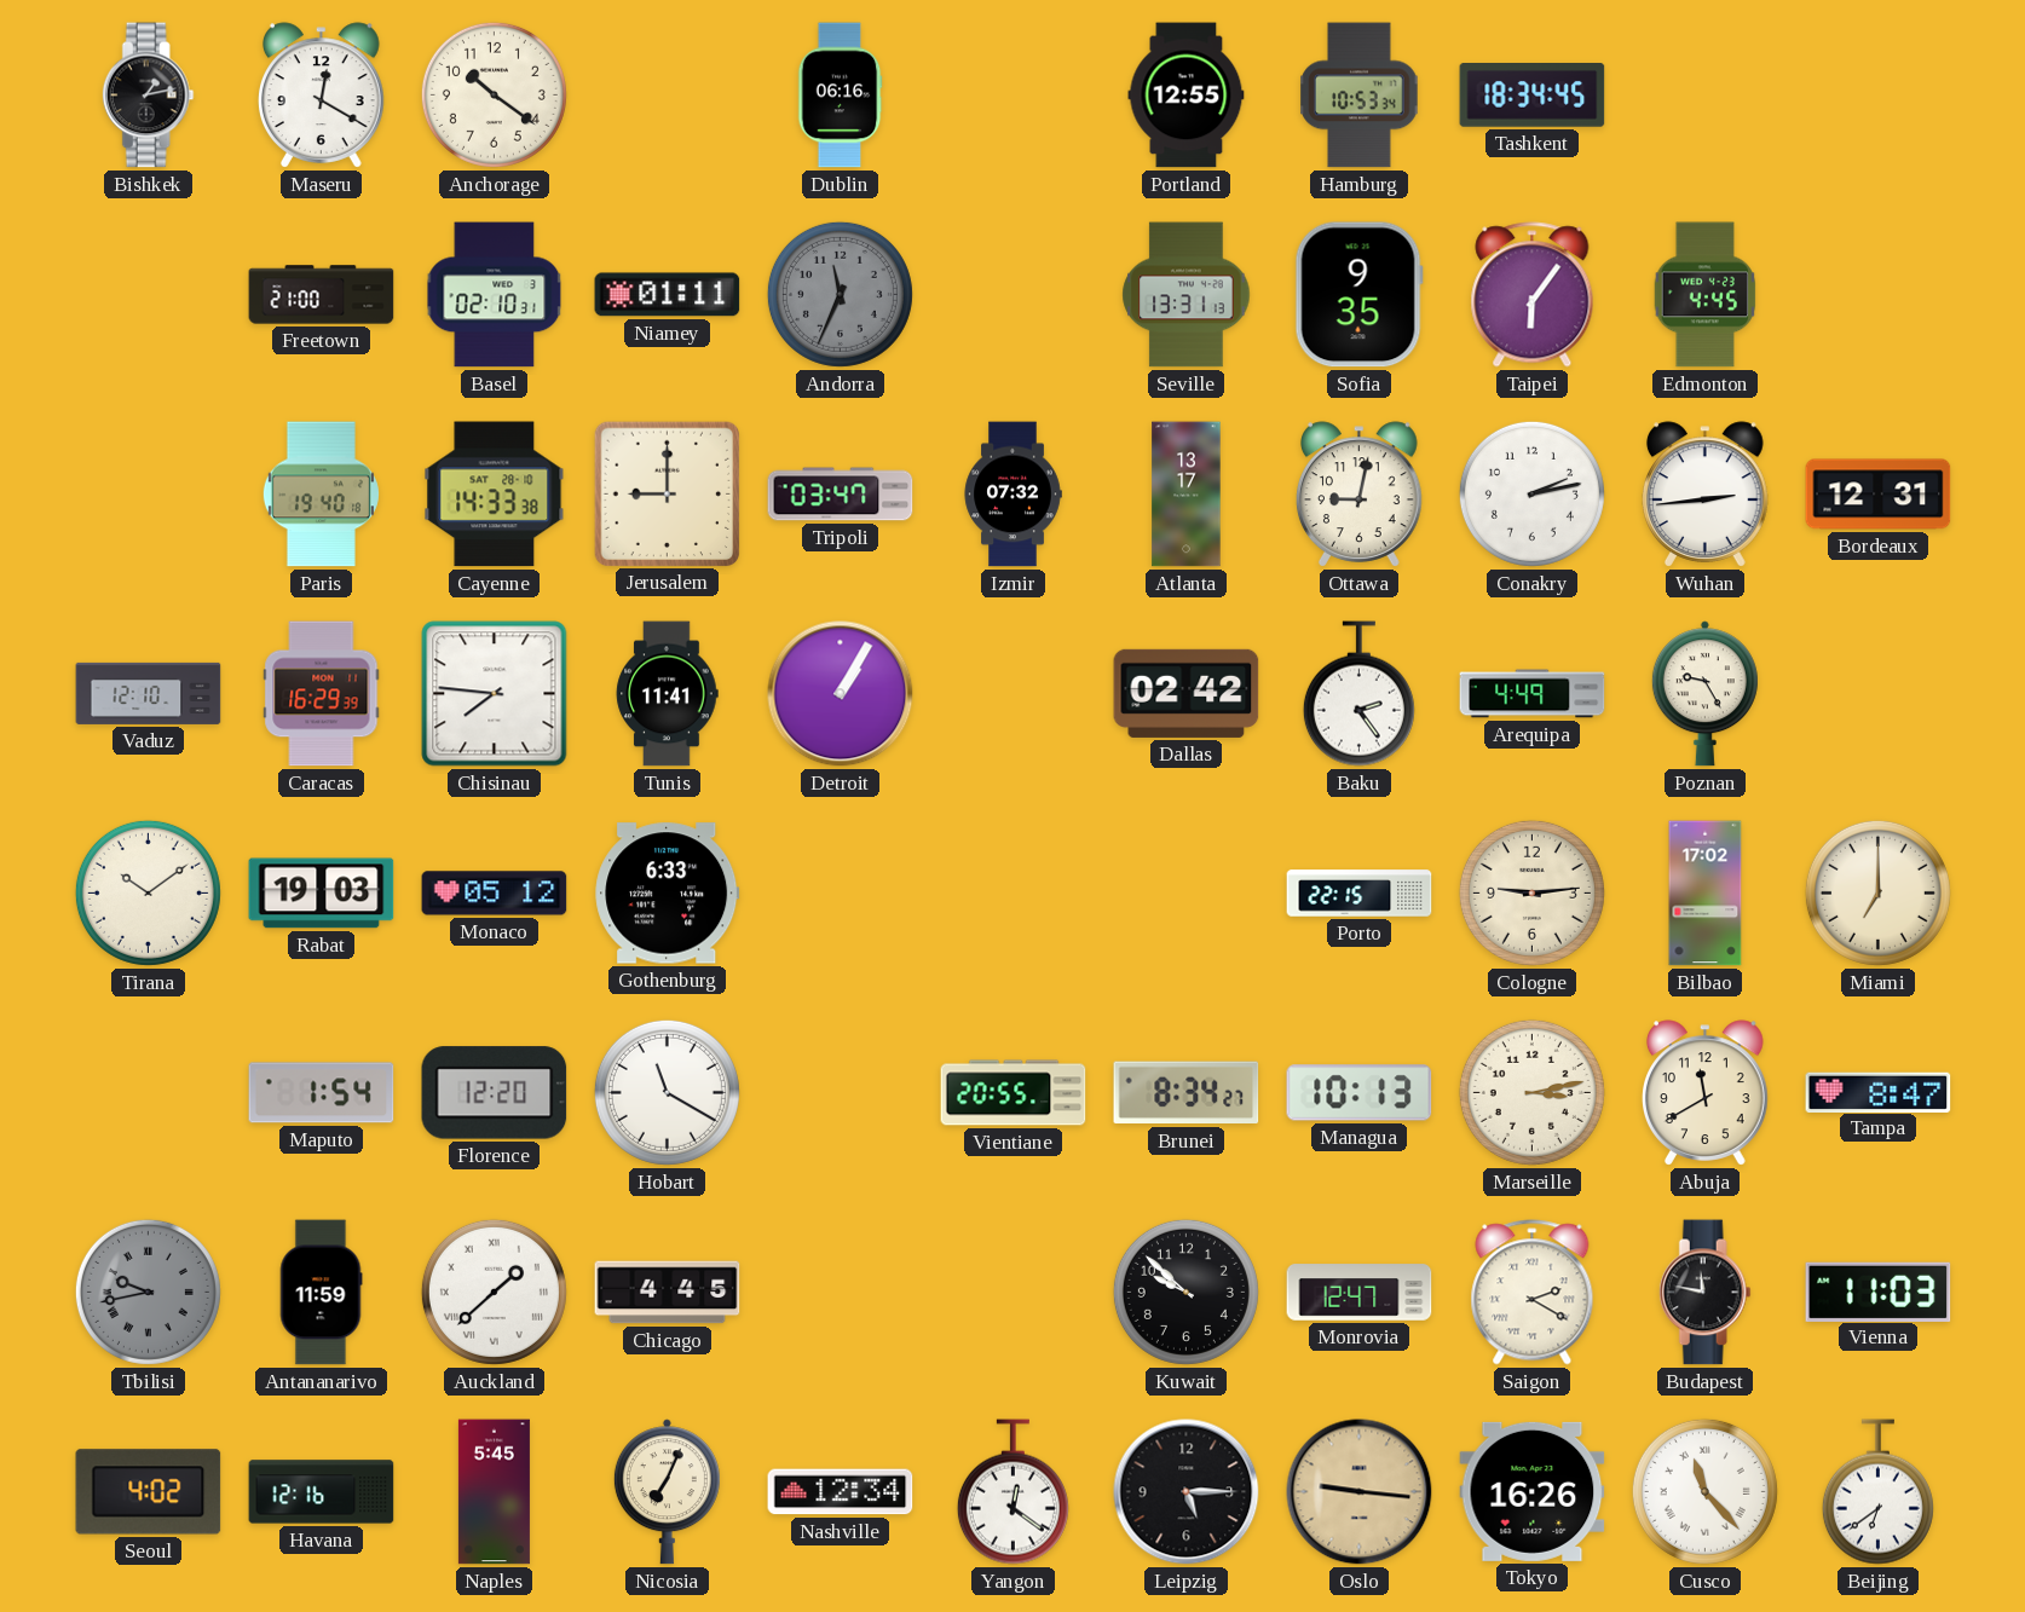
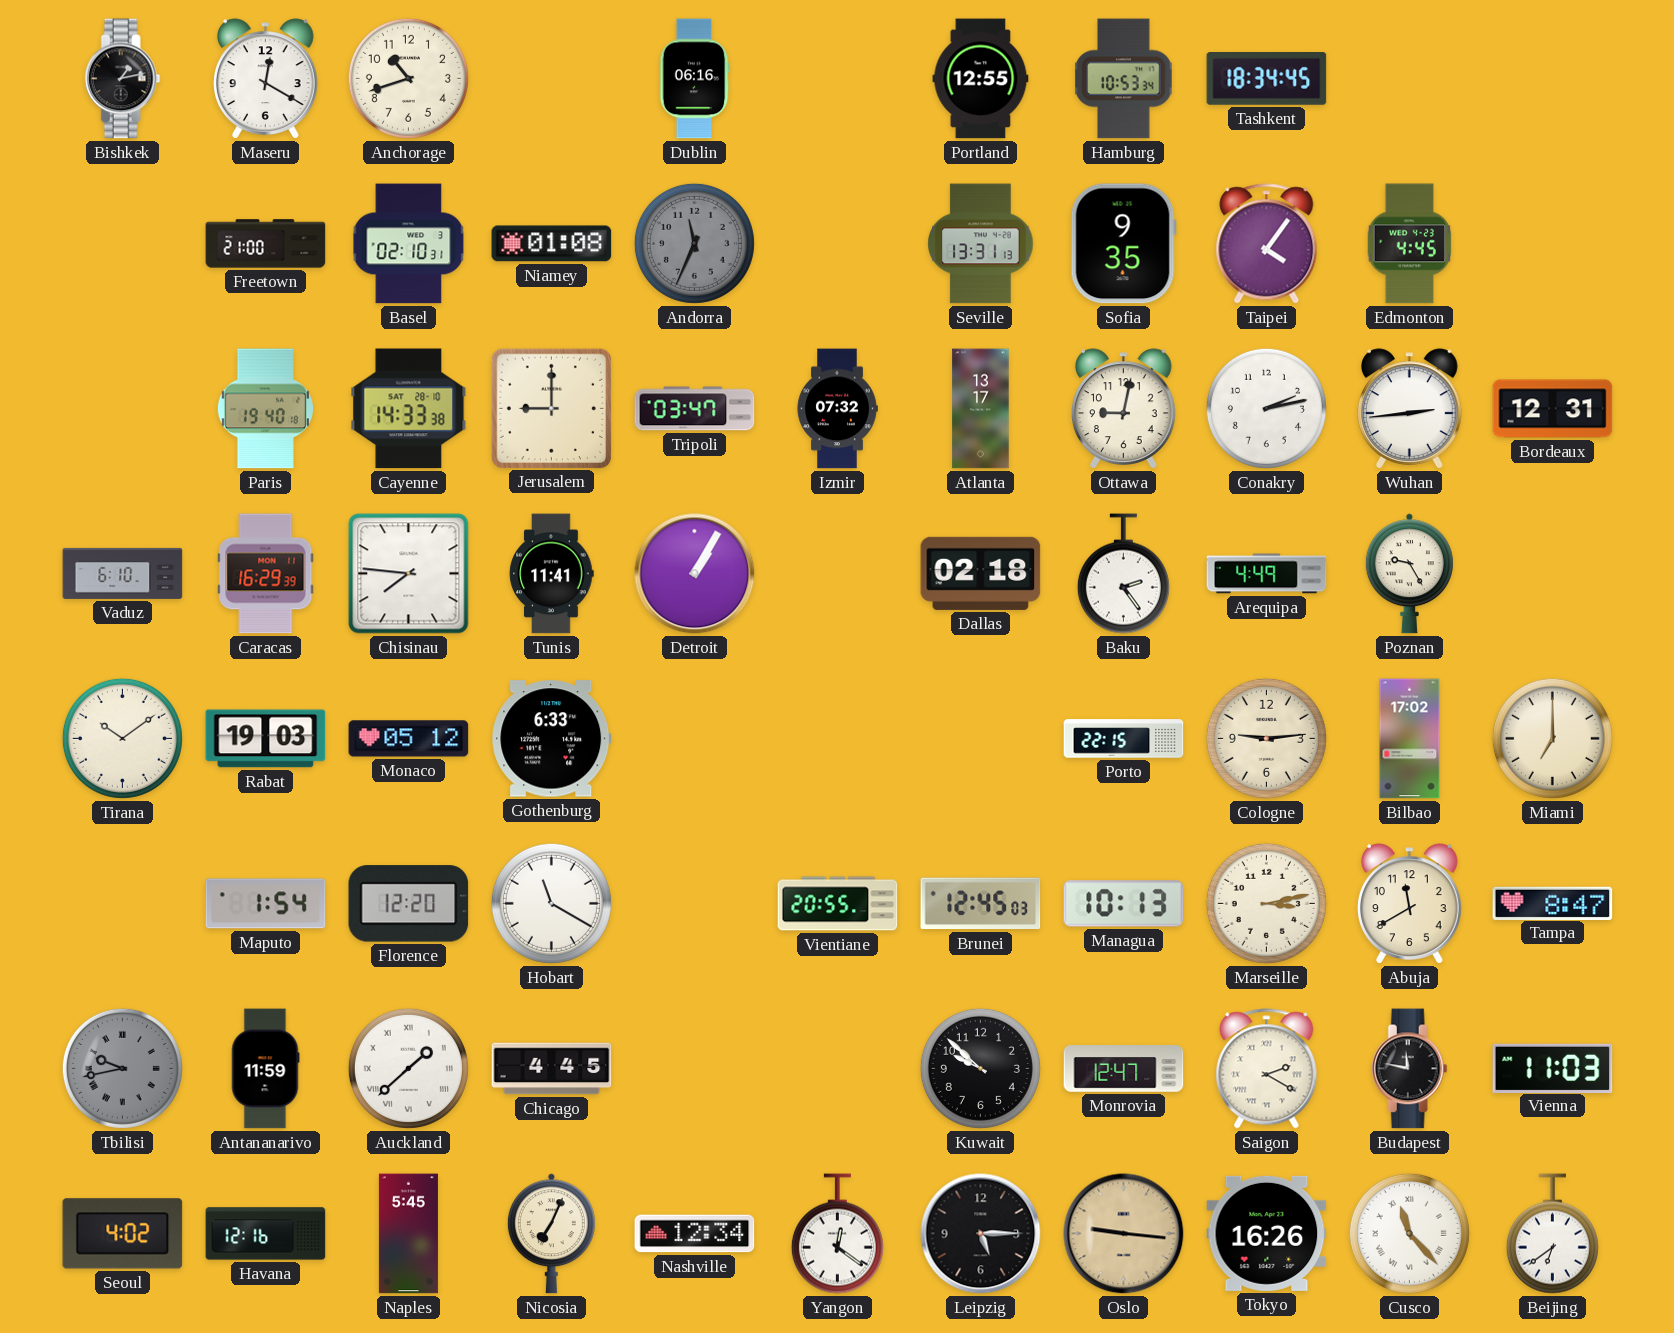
Anchorage: 10:21 -> 10:42 (408, 78)
Niamey: 01:11 -> 01:08 (552, 244)
Taipei: 6:06 -> 4:06 (1267, 244)
Vaduz: 12:10 -> 6:10 (123, 573)
Dallas: 02:42 -> 02:18 (981, 573)
Brunei: 8:34 -> 12:45 (981, 904)
